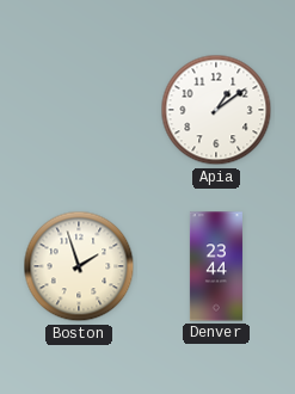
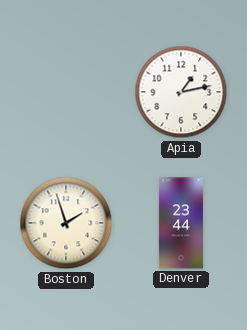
Apia: 1:09 -> 1:13 (181, 92)
